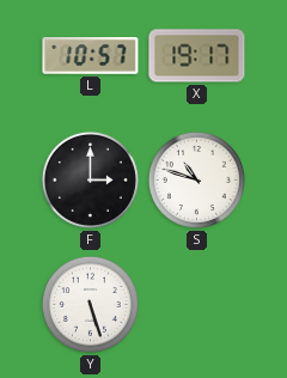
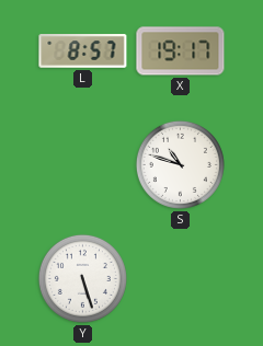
L: 10:57 -> 8:57 (83, 51)
F: 3:00 -> none (90, 179)
